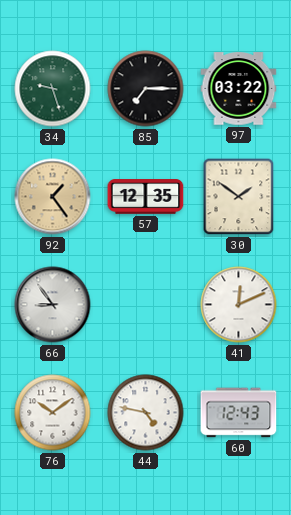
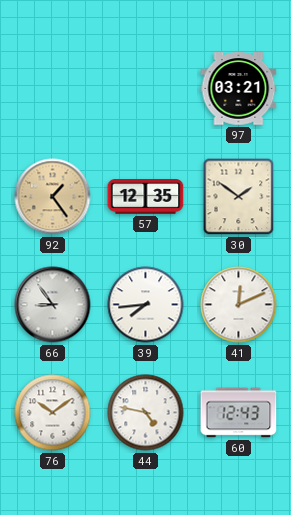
34: 9:27 -> none (53, 89)
85: 7:15 -> none (146, 89)
97: 03:22 -> 03:21 (239, 89)
39: none -> 7:44 (146, 305)
